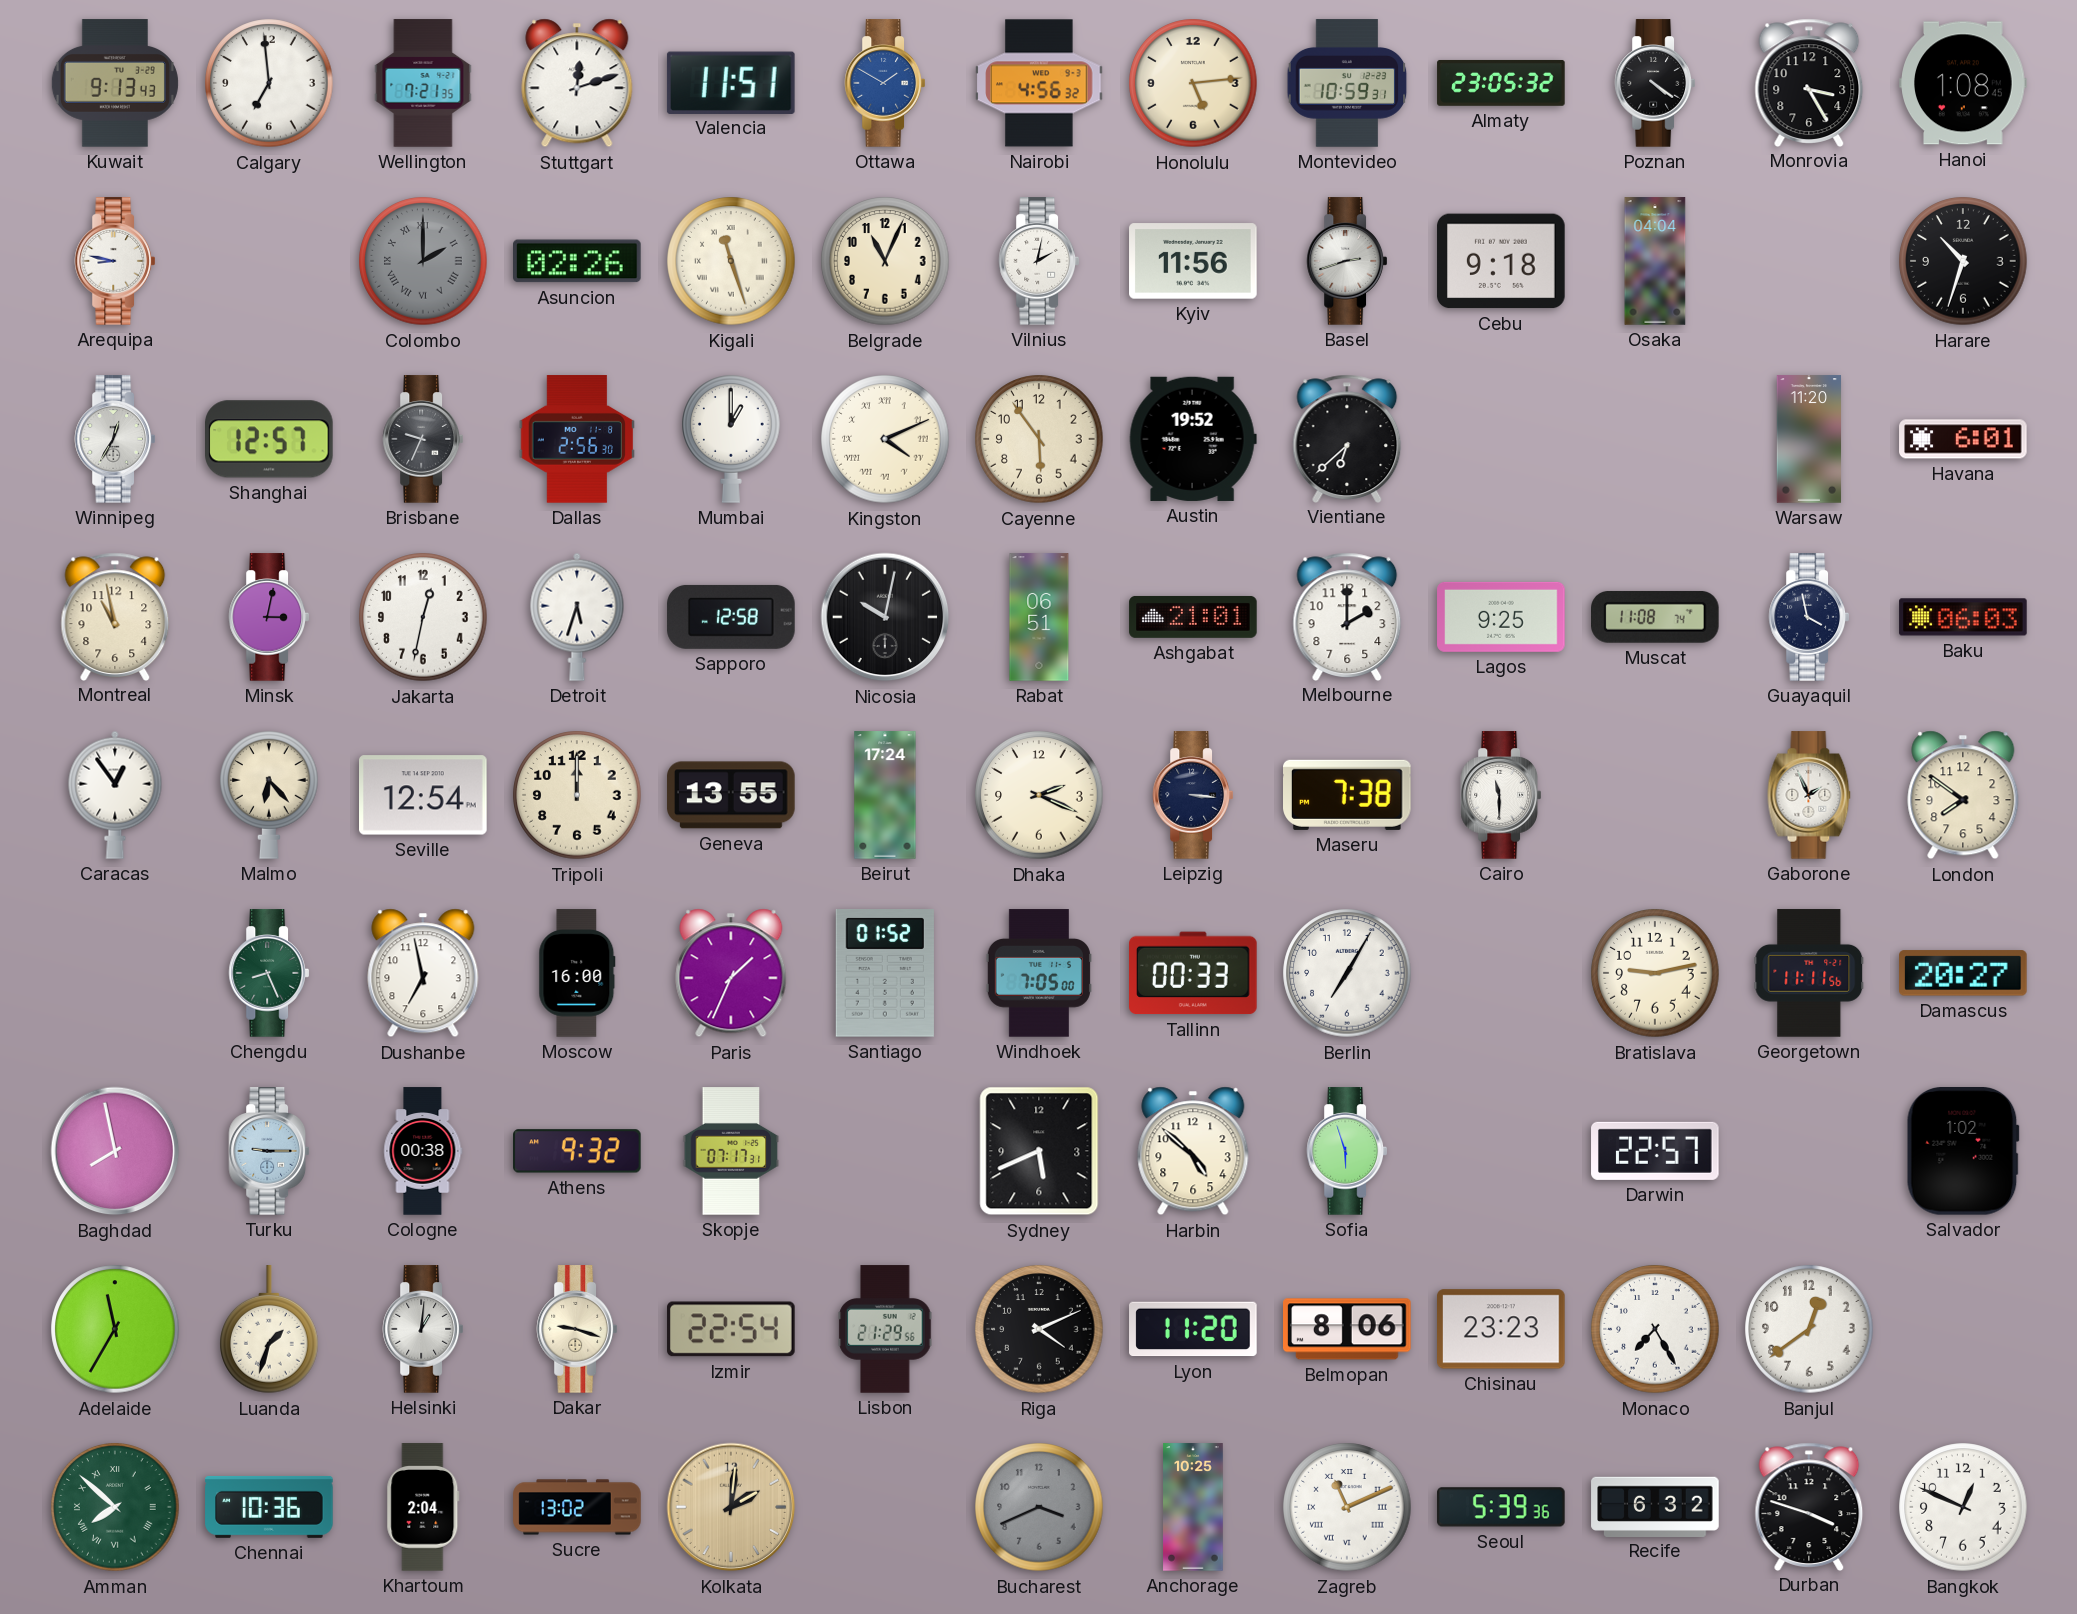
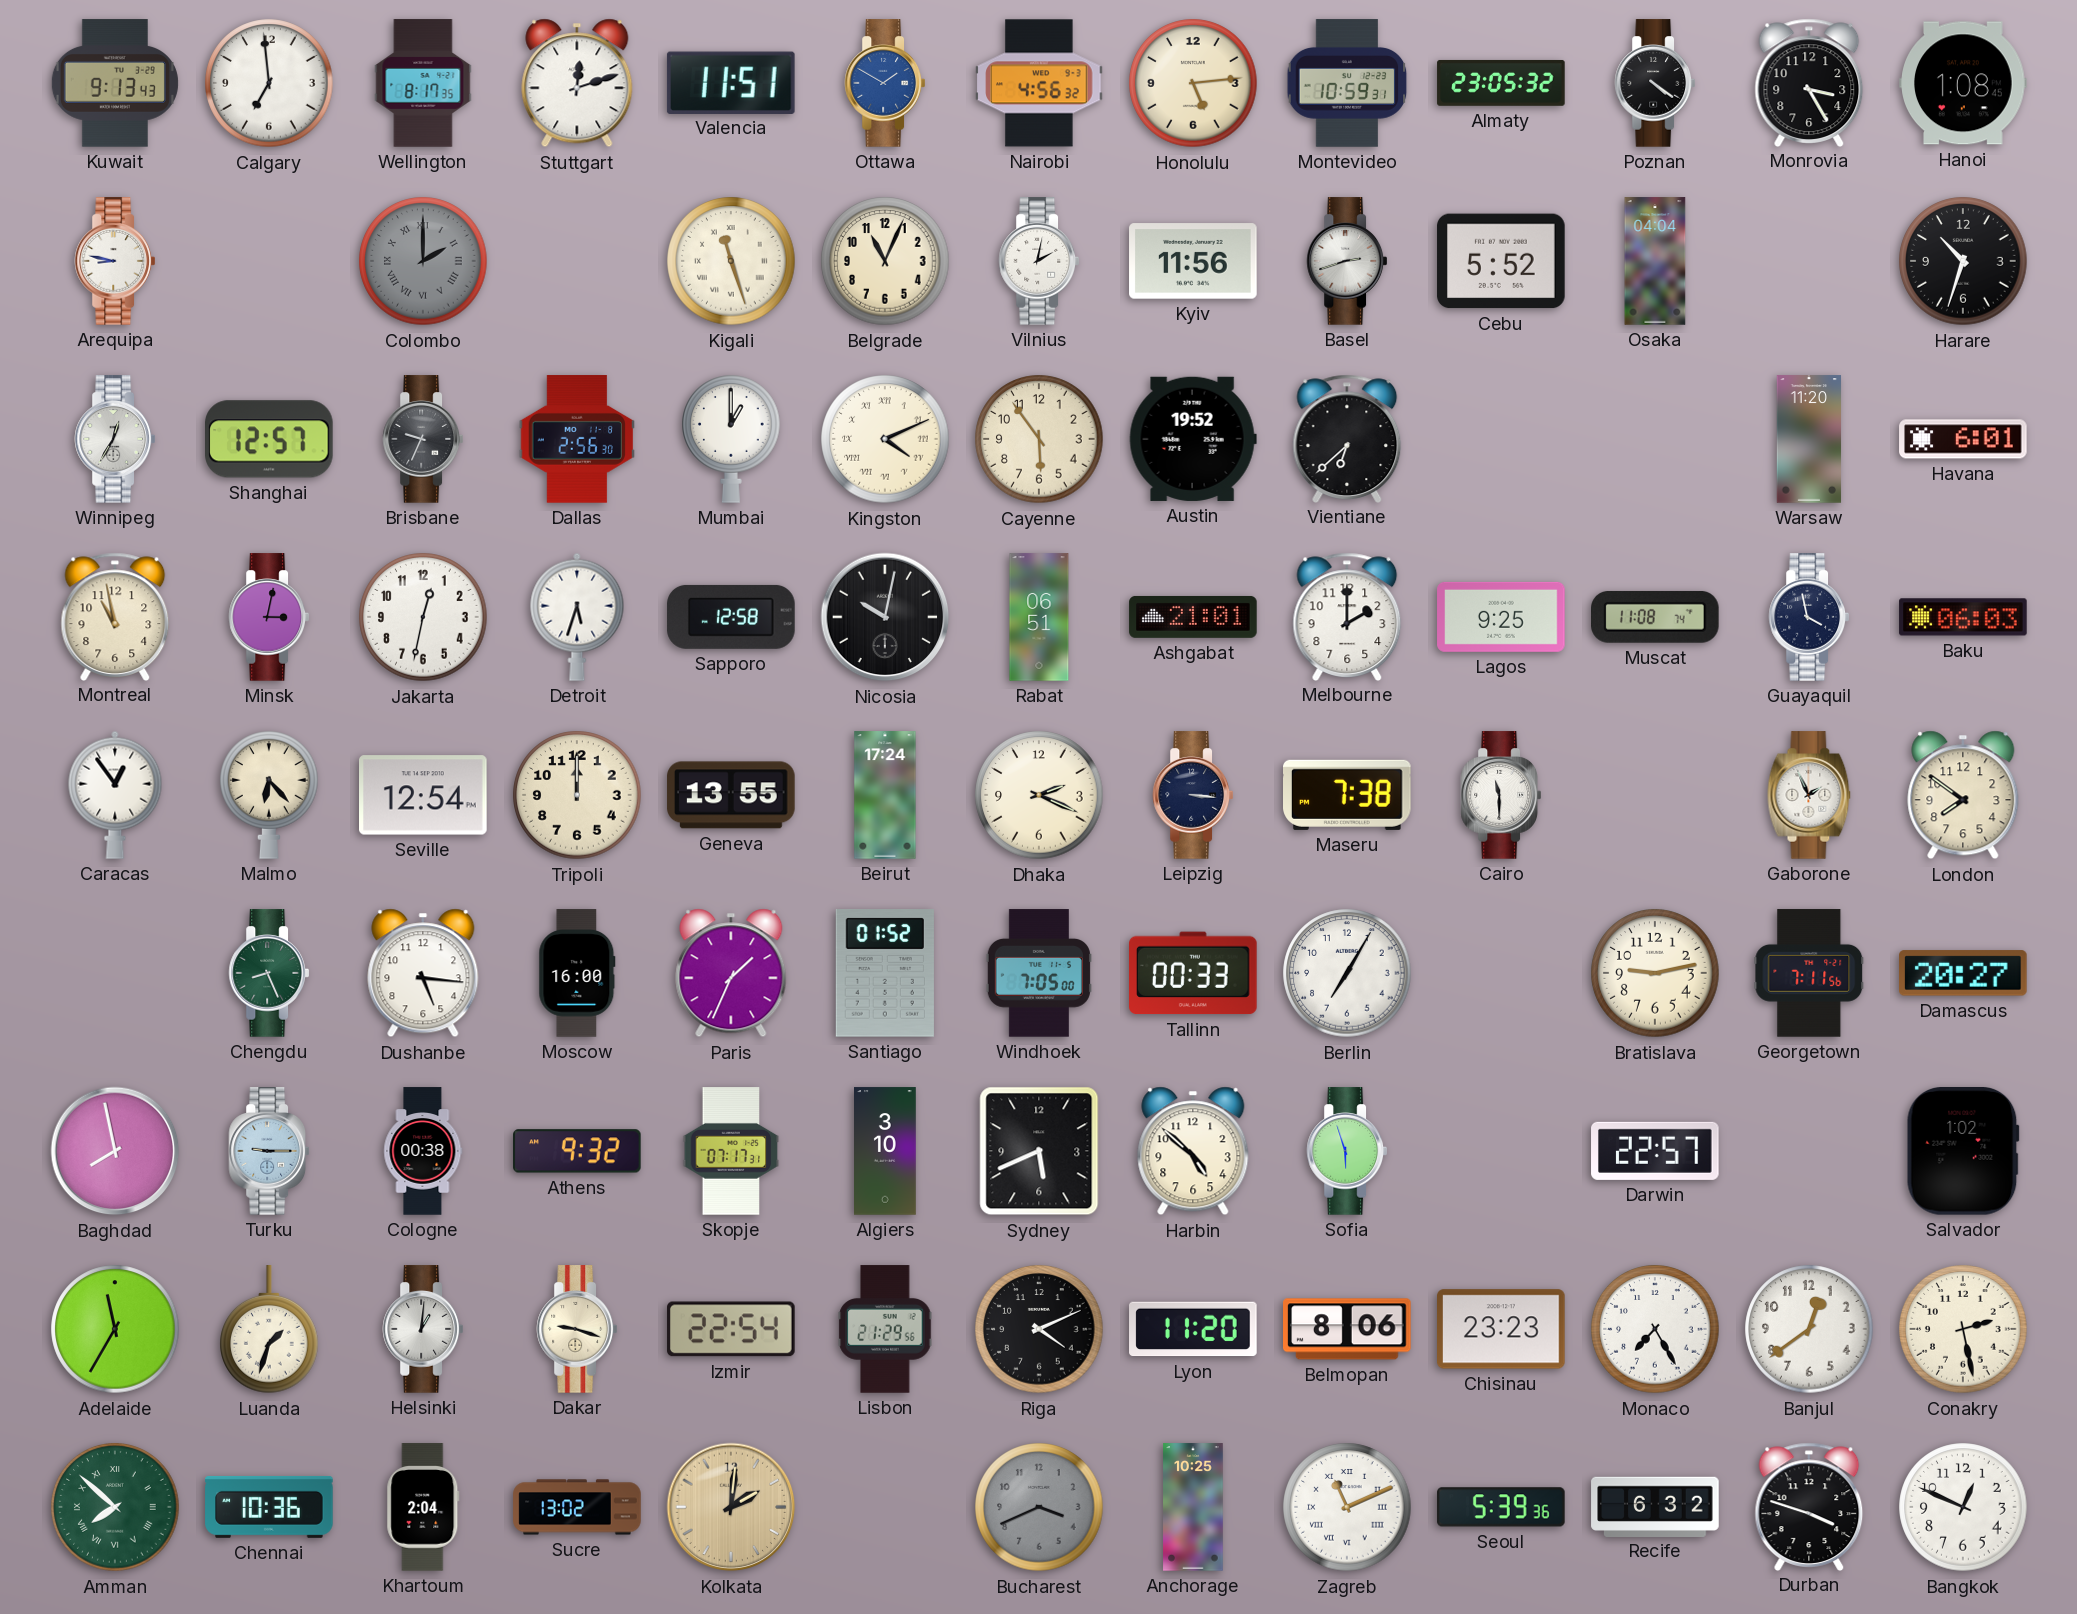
Wellington: 7:21 -> 8:17 (423, 83)
Asuncion: 02:26 -> none (578, 261)
Cebu: 9:18 -> 5:52 (1501, 261)
Dushanbe: 6:58 -> 5:16 (423, 973)
Georgetown: 11:11 -> 7:11 (1809, 973)
Algiers: none -> 3:10 (885, 1151)
Conakry: none -> 2:28 (1963, 1329)
